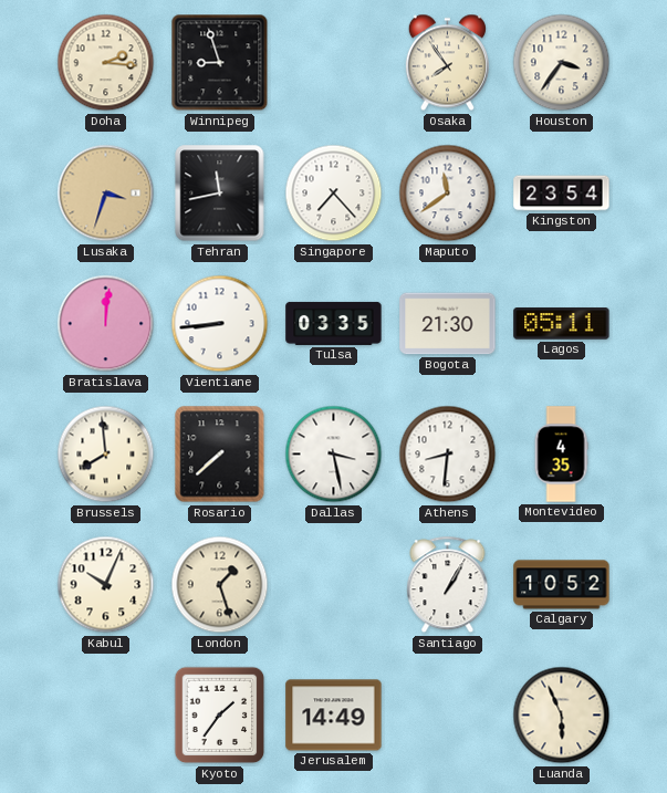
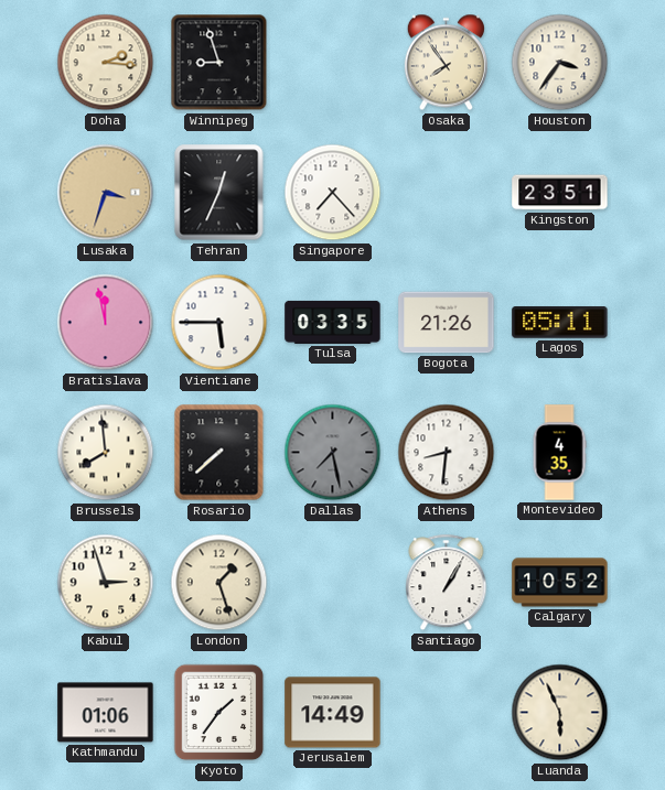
Tehran: 11:43 -> 12:34 (219, 193)
Maputo: 11:39 -> none (448, 194)
Kingston: 23:54 -> 23:51 (560, 193)
Bratislava: 12:01 -> 11:58 (106, 323)
Vientiane: 8:44 -> 5:45 (219, 323)
Bogota: 21:30 -> 21:26 (447, 323)
Dallas: 3:28 -> 7:28 (333, 453)
Dallas dial: white -> grey (333, 453)
Kabul: 10:04 -> 2:57 (106, 583)
Kathmandu: none -> 01:06 (106, 713)
